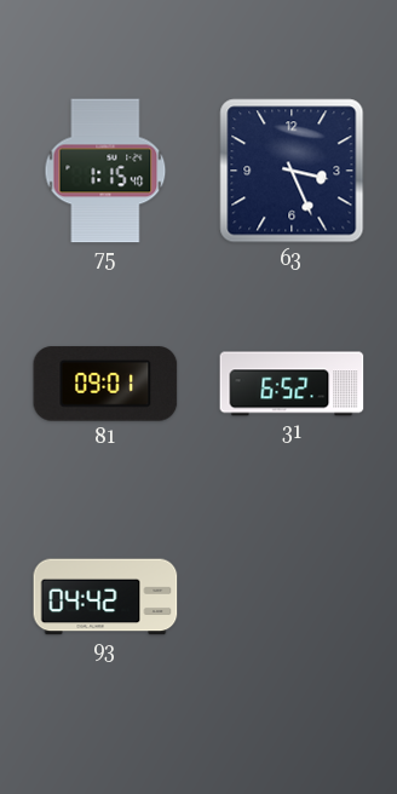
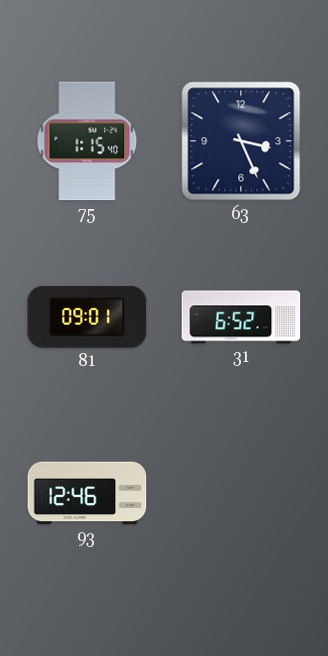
93: 04:42 -> 12:46 (87, 493)
